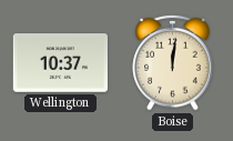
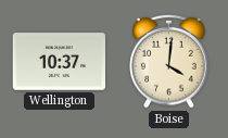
Boise: 12:01 -> 4:01 (169, 61)
